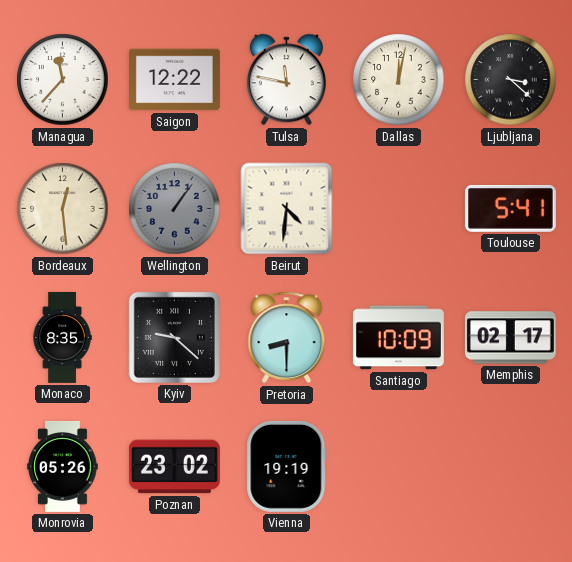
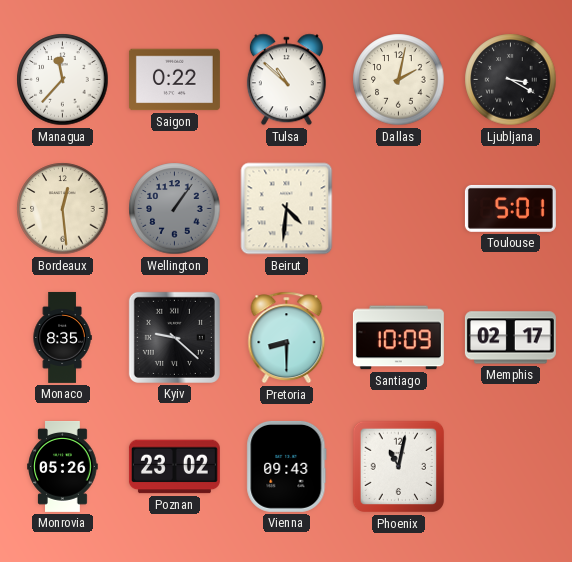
Saigon: 12:22 -> 0:22 (174, 80)
Tulsa: 11:47 -> 10:52 (286, 80)
Dallas: 12:02 -> 2:02 (399, 80)
Ljubljana: 3:22 -> 3:20 (511, 80)
Toulouse: 5:41 -> 5:01 (510, 208)
Vienna: 19:19 -> 09:43 (287, 466)
Phoenix: none -> 11:02 (399, 467)
